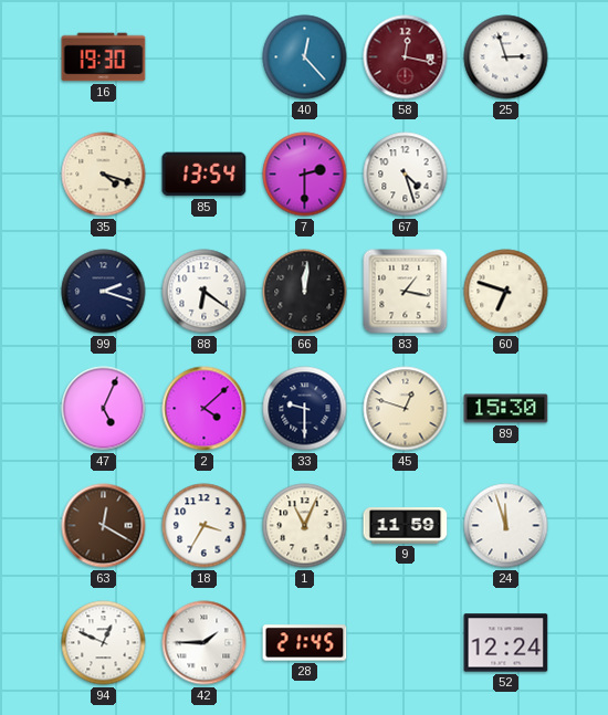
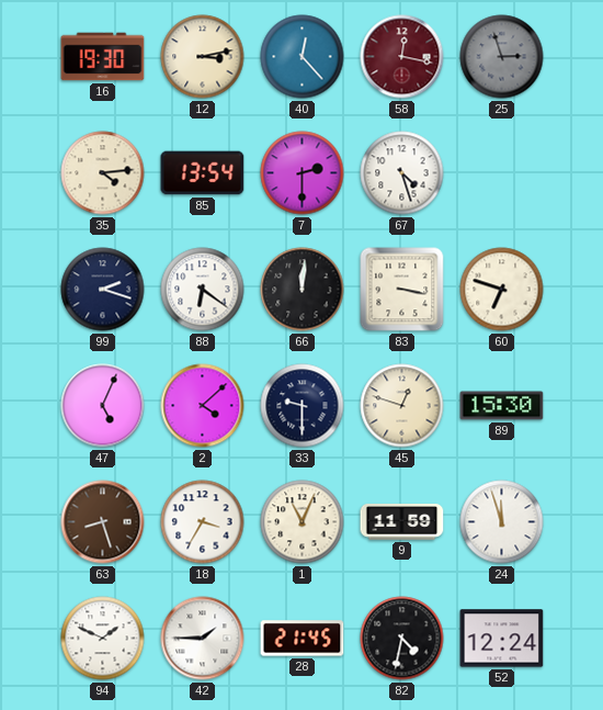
12: none -> 3:13 (203, 57)
25 dial: white -> grey (502, 57)
35: 4:18 -> 4:14 (103, 173)
83: 1:17 -> 3:17 (402, 290)
63: 12:20 -> 8:27 (103, 522)
94: 12:49 -> 1:49 (103, 639)
82: none -> 4:32 (402, 639)
